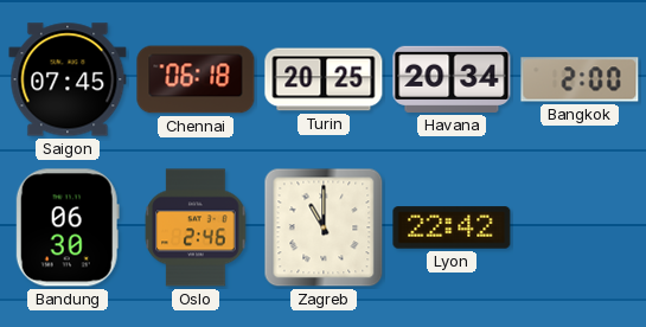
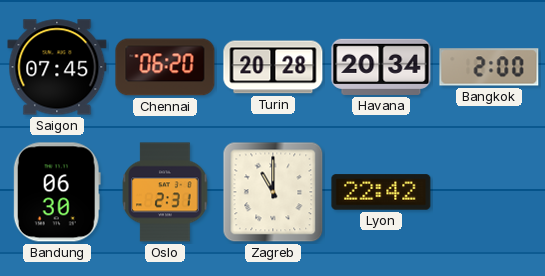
Chennai: 06:18 -> 06:20 (165, 67)
Turin: 20:25 -> 20:28 (273, 67)
Oslo: 2:46 -> 2:31 (165, 192)
